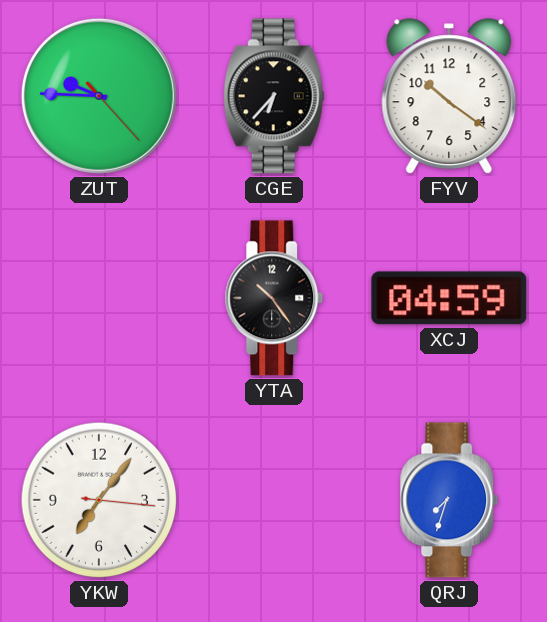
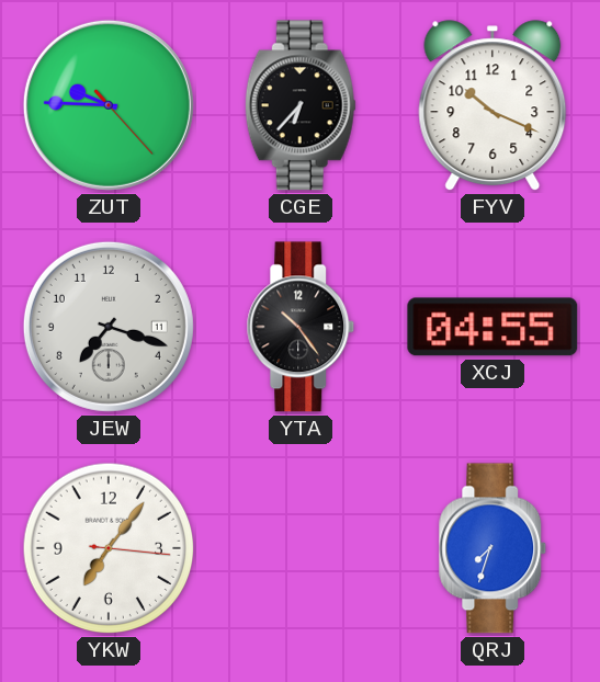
FYV: 10:21 -> 10:19 (493, 106)
JEW: none -> 7:18 (109, 327)
XCJ: 04:59 -> 04:55 (493, 327)
